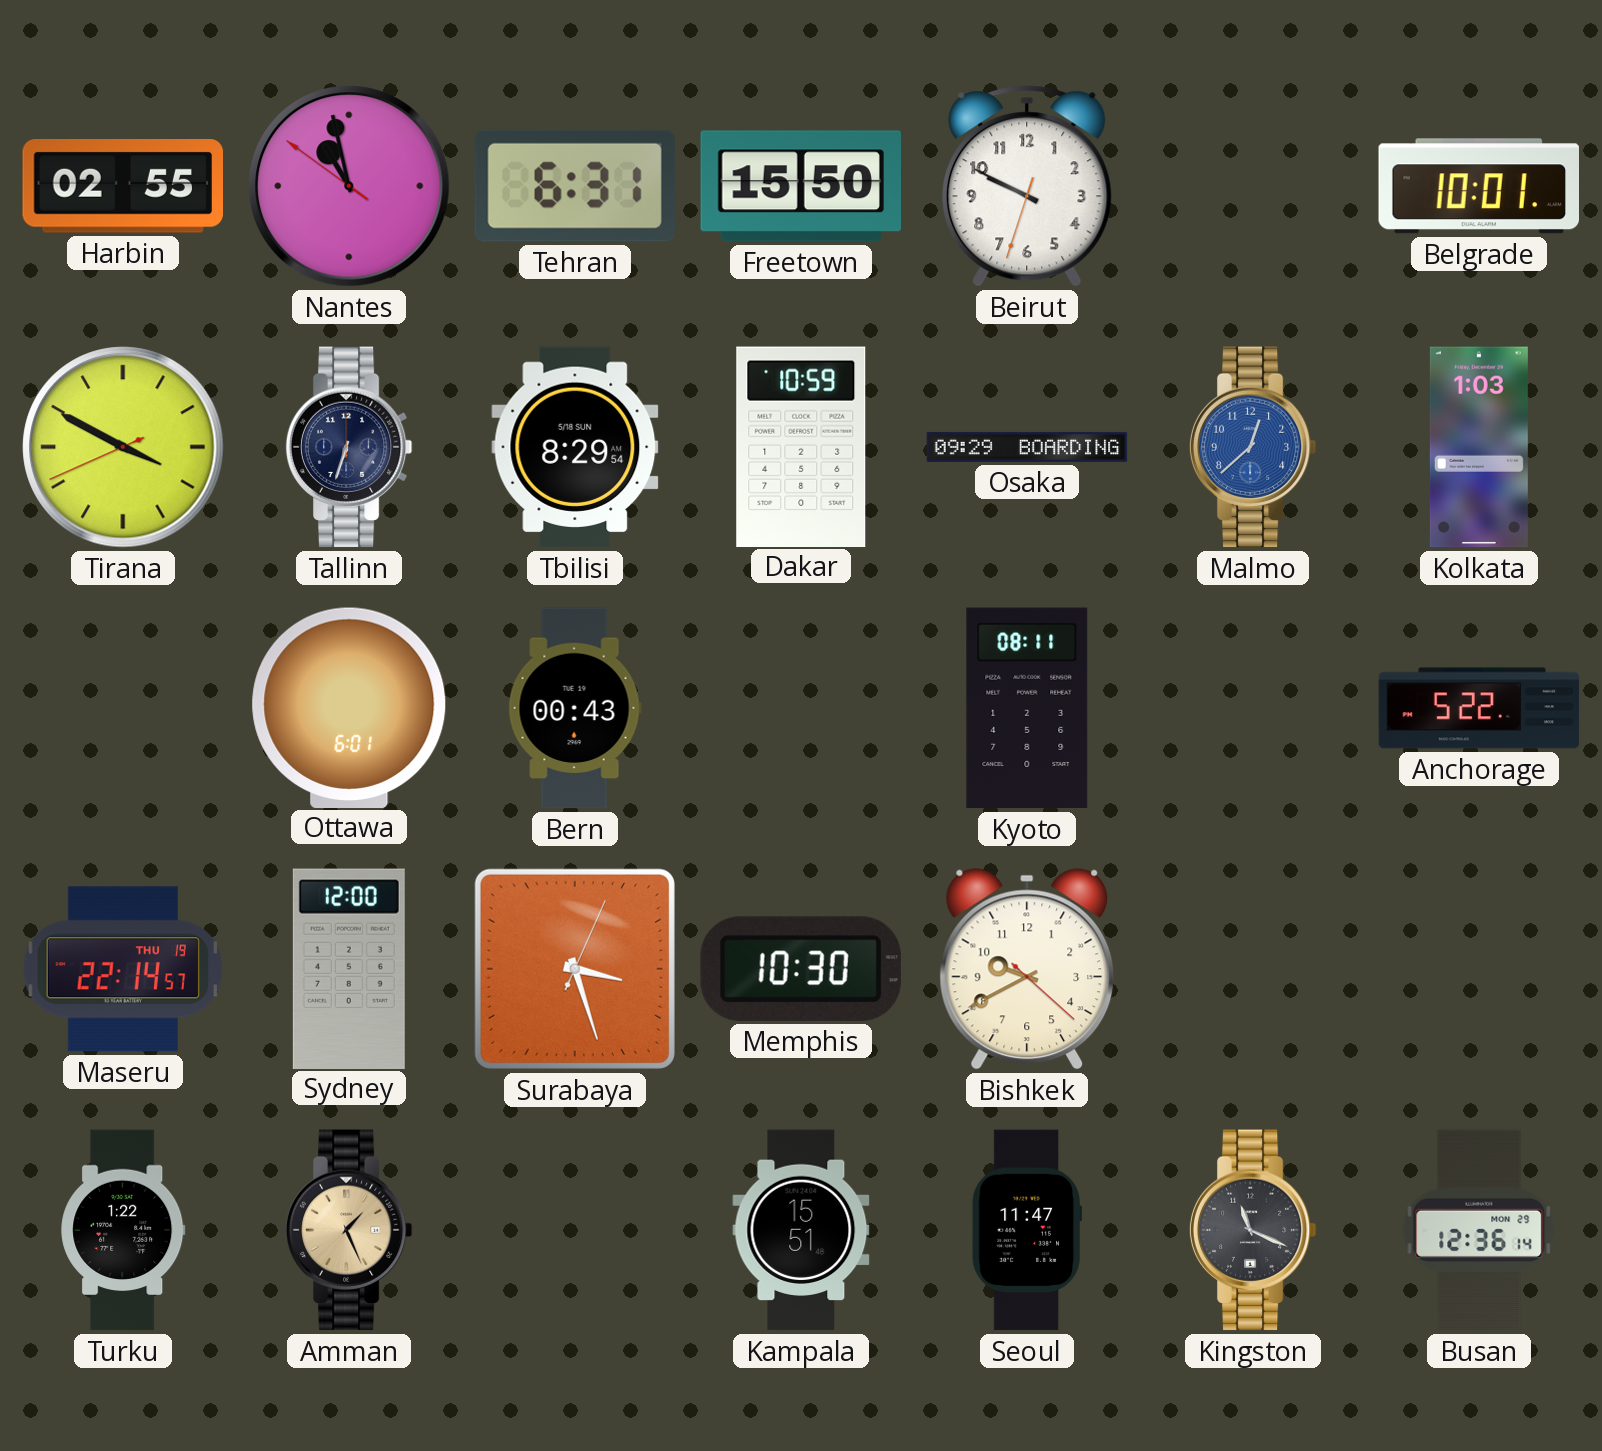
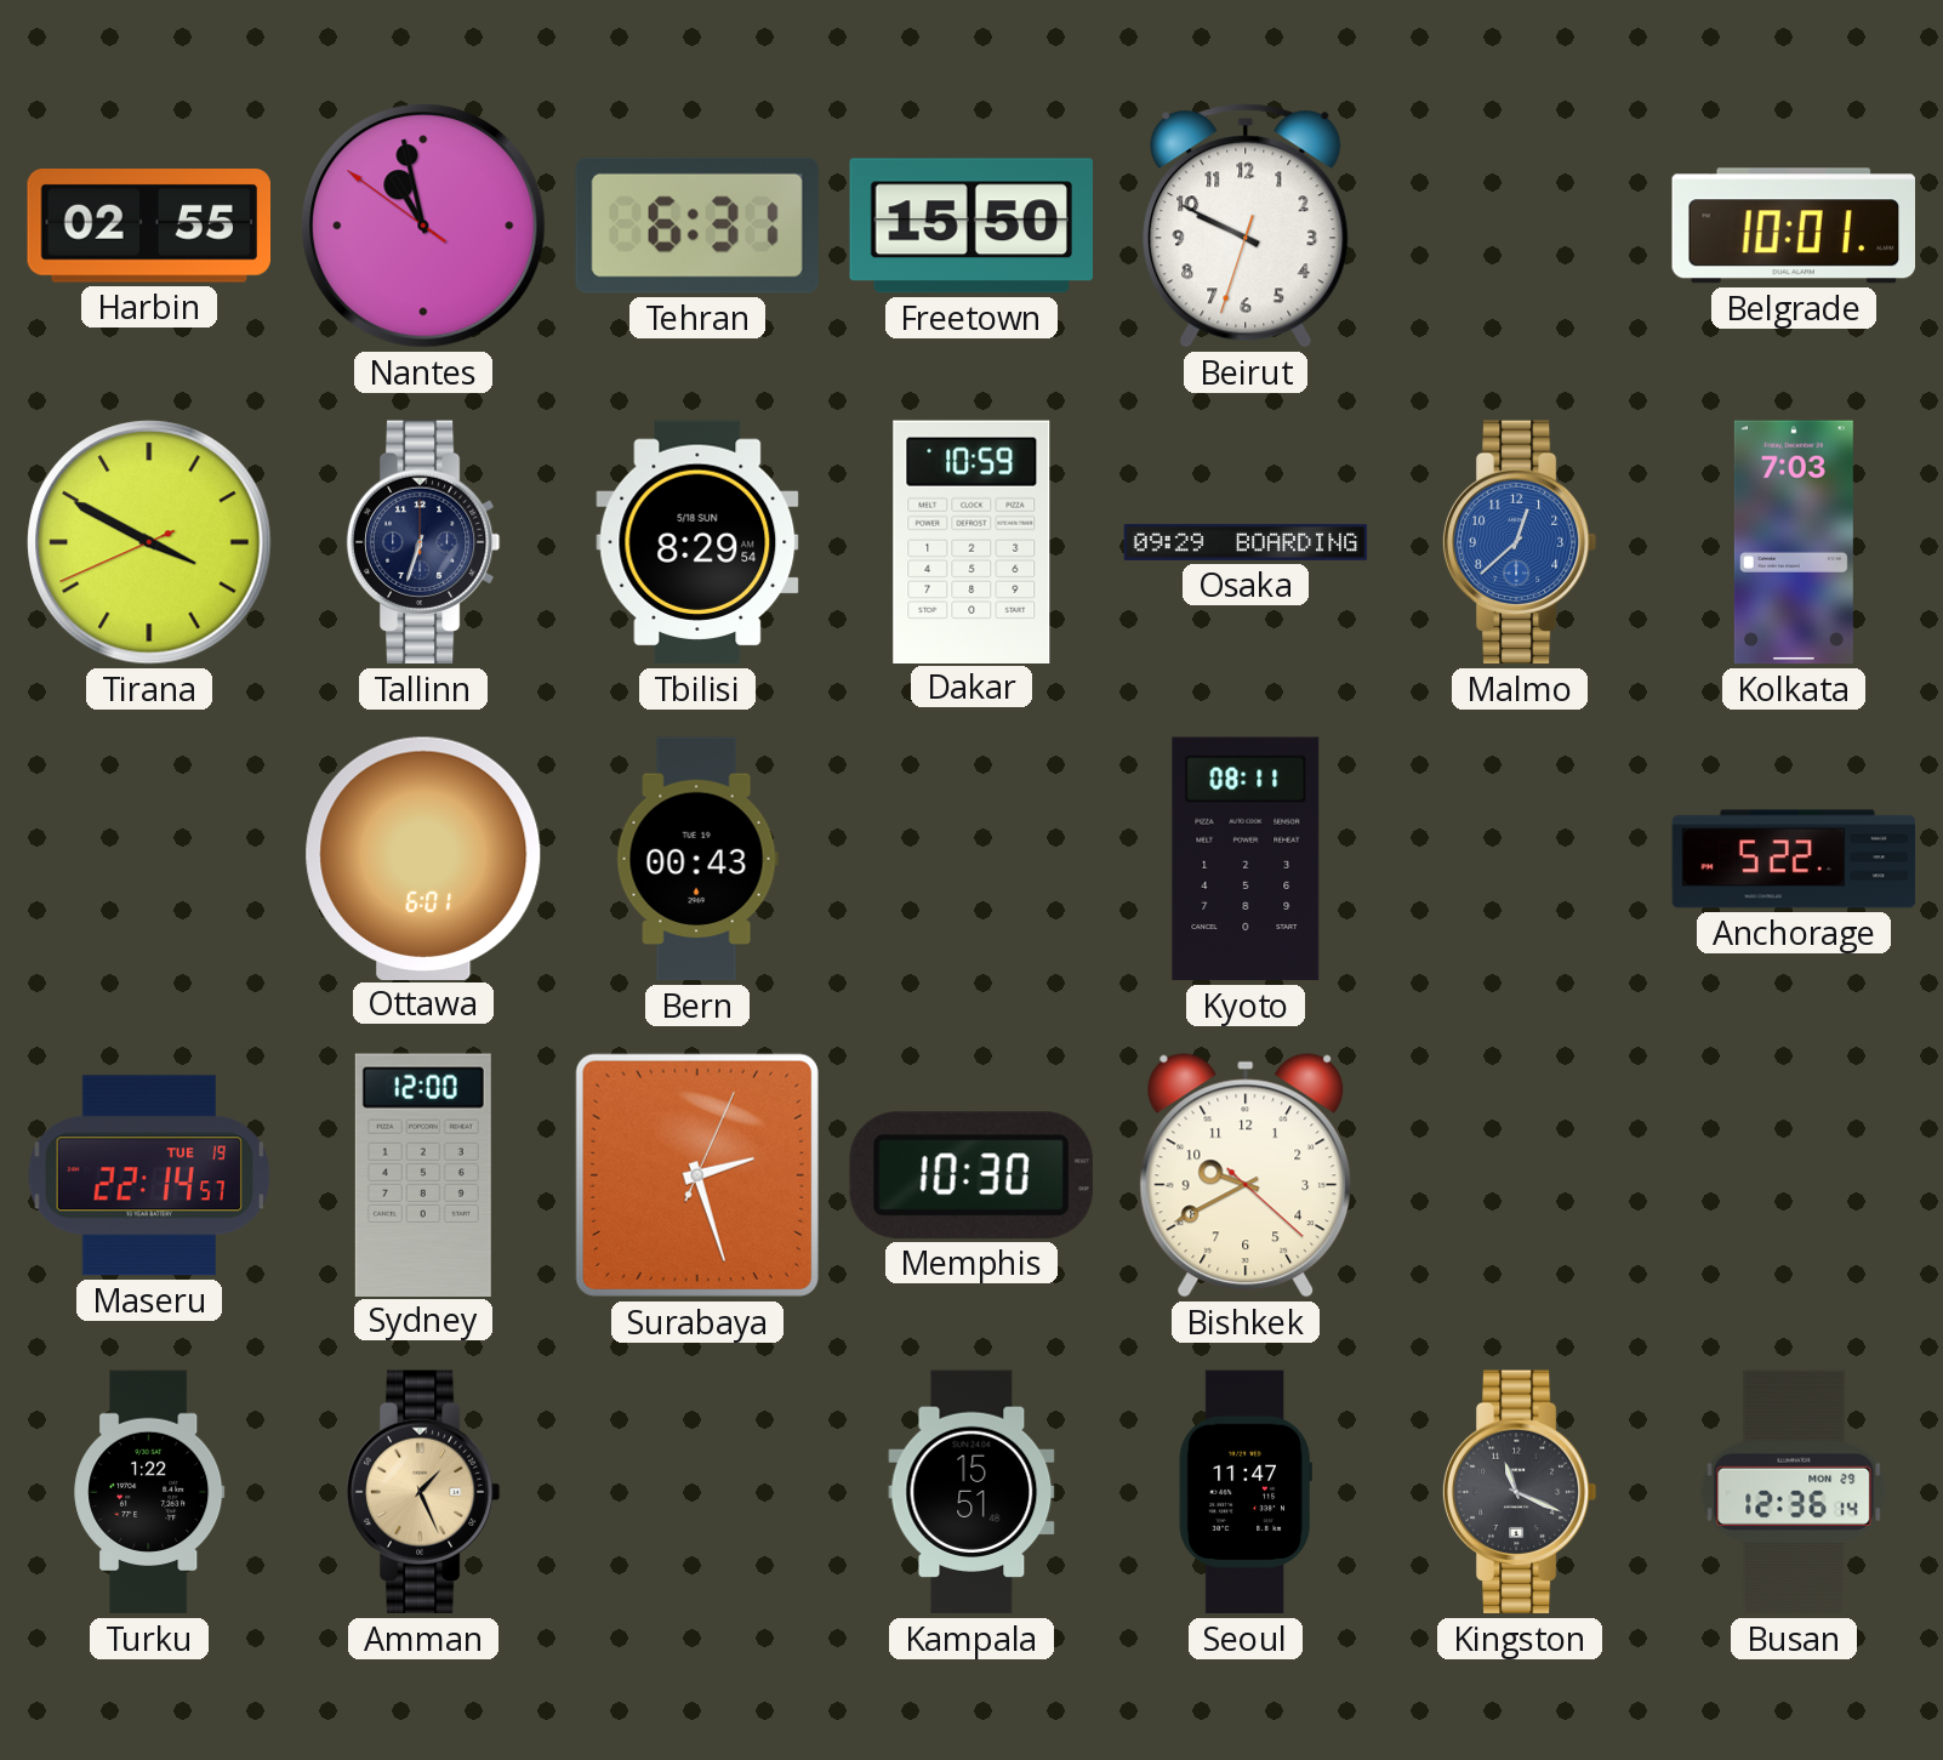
Kolkata: 1:03 -> 7:03 (1794, 542)
Maseru date: THU 19 -> TUE 19 (148, 1175)
Surabaya: 3:27 -> 2:27 (697, 1175)
